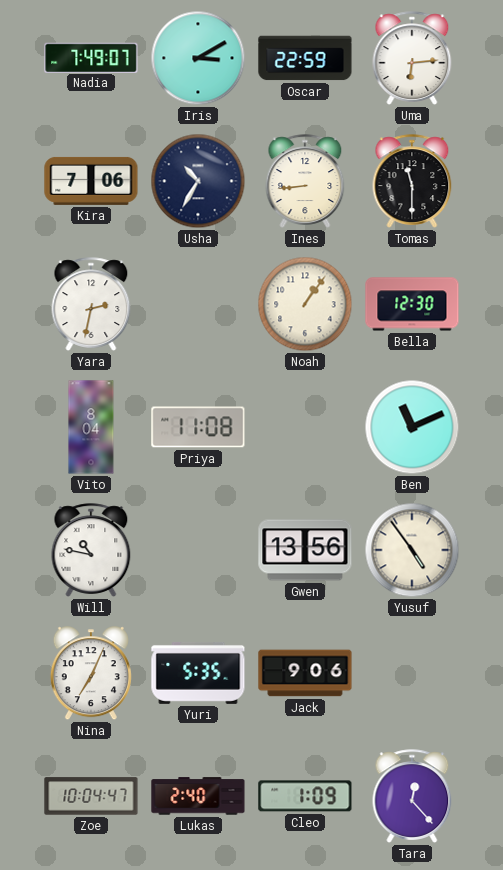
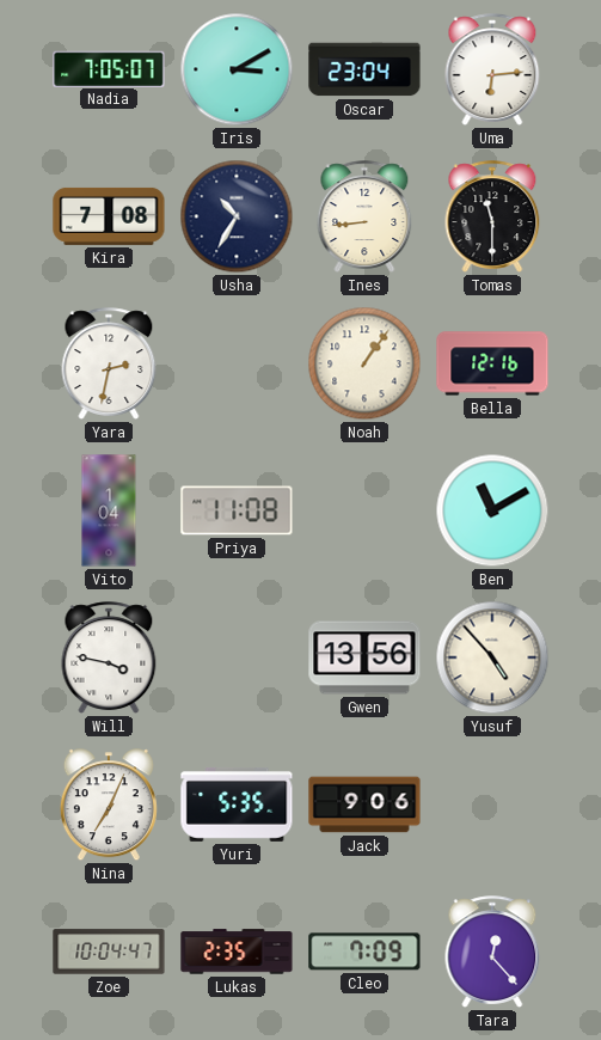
Nadia: 7:49 -> 7:05 (109, 68)
Oscar: 22:59 -> 23:04 (364, 69)
Kira: 7:06 -> 7:08 (109, 216)
Bella: 12:30 -> 12:16 (492, 363)
Vito: 8:04 -> 1:04 (109, 510)
Ben: 11:11 -> 11:10 (492, 510)
Will: 10:47 -> 3:47 (109, 657)
Yusuf: 4:54 -> 4:53 (492, 657)
Lukas: 2:40 -> 2:35 (237, 952)
Cleo: 1:09 -> 7:09 (364, 952)
